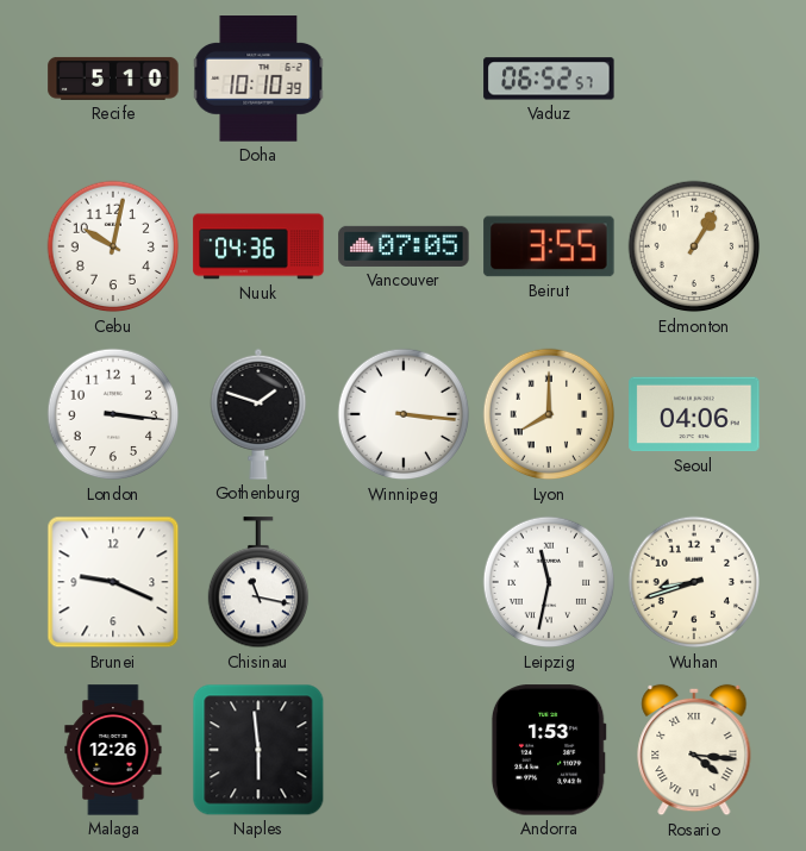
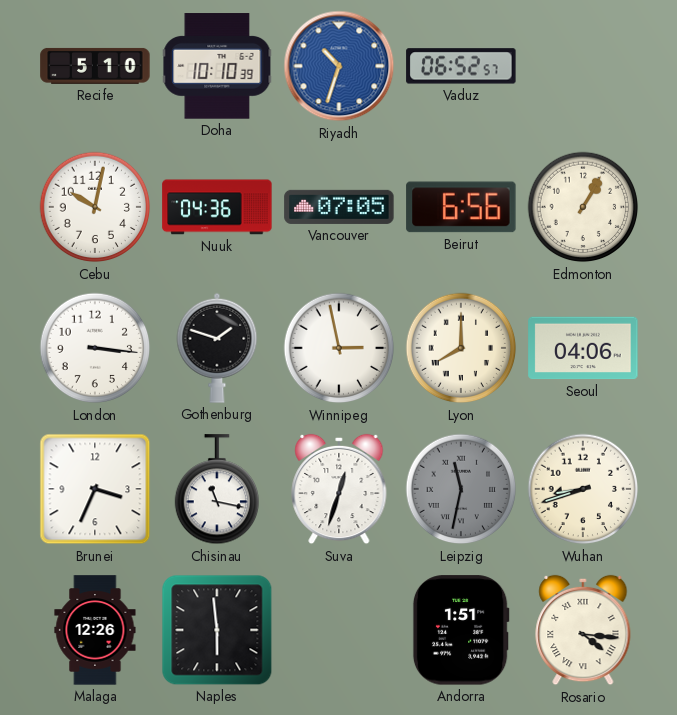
Riyadh: none -> 10:33 (339, 66)
Beirut: 3:55 -> 6:56 (461, 207)
Winnipeg: 3:16 -> 2:58 (339, 348)
Brunei: 9:19 -> 3:34 (95, 489)
Suva: none -> 12:33 (339, 489)
Leipzig dial: white -> grey (461, 489)
Andorra: 1:53 -> 1:51 (461, 630)
